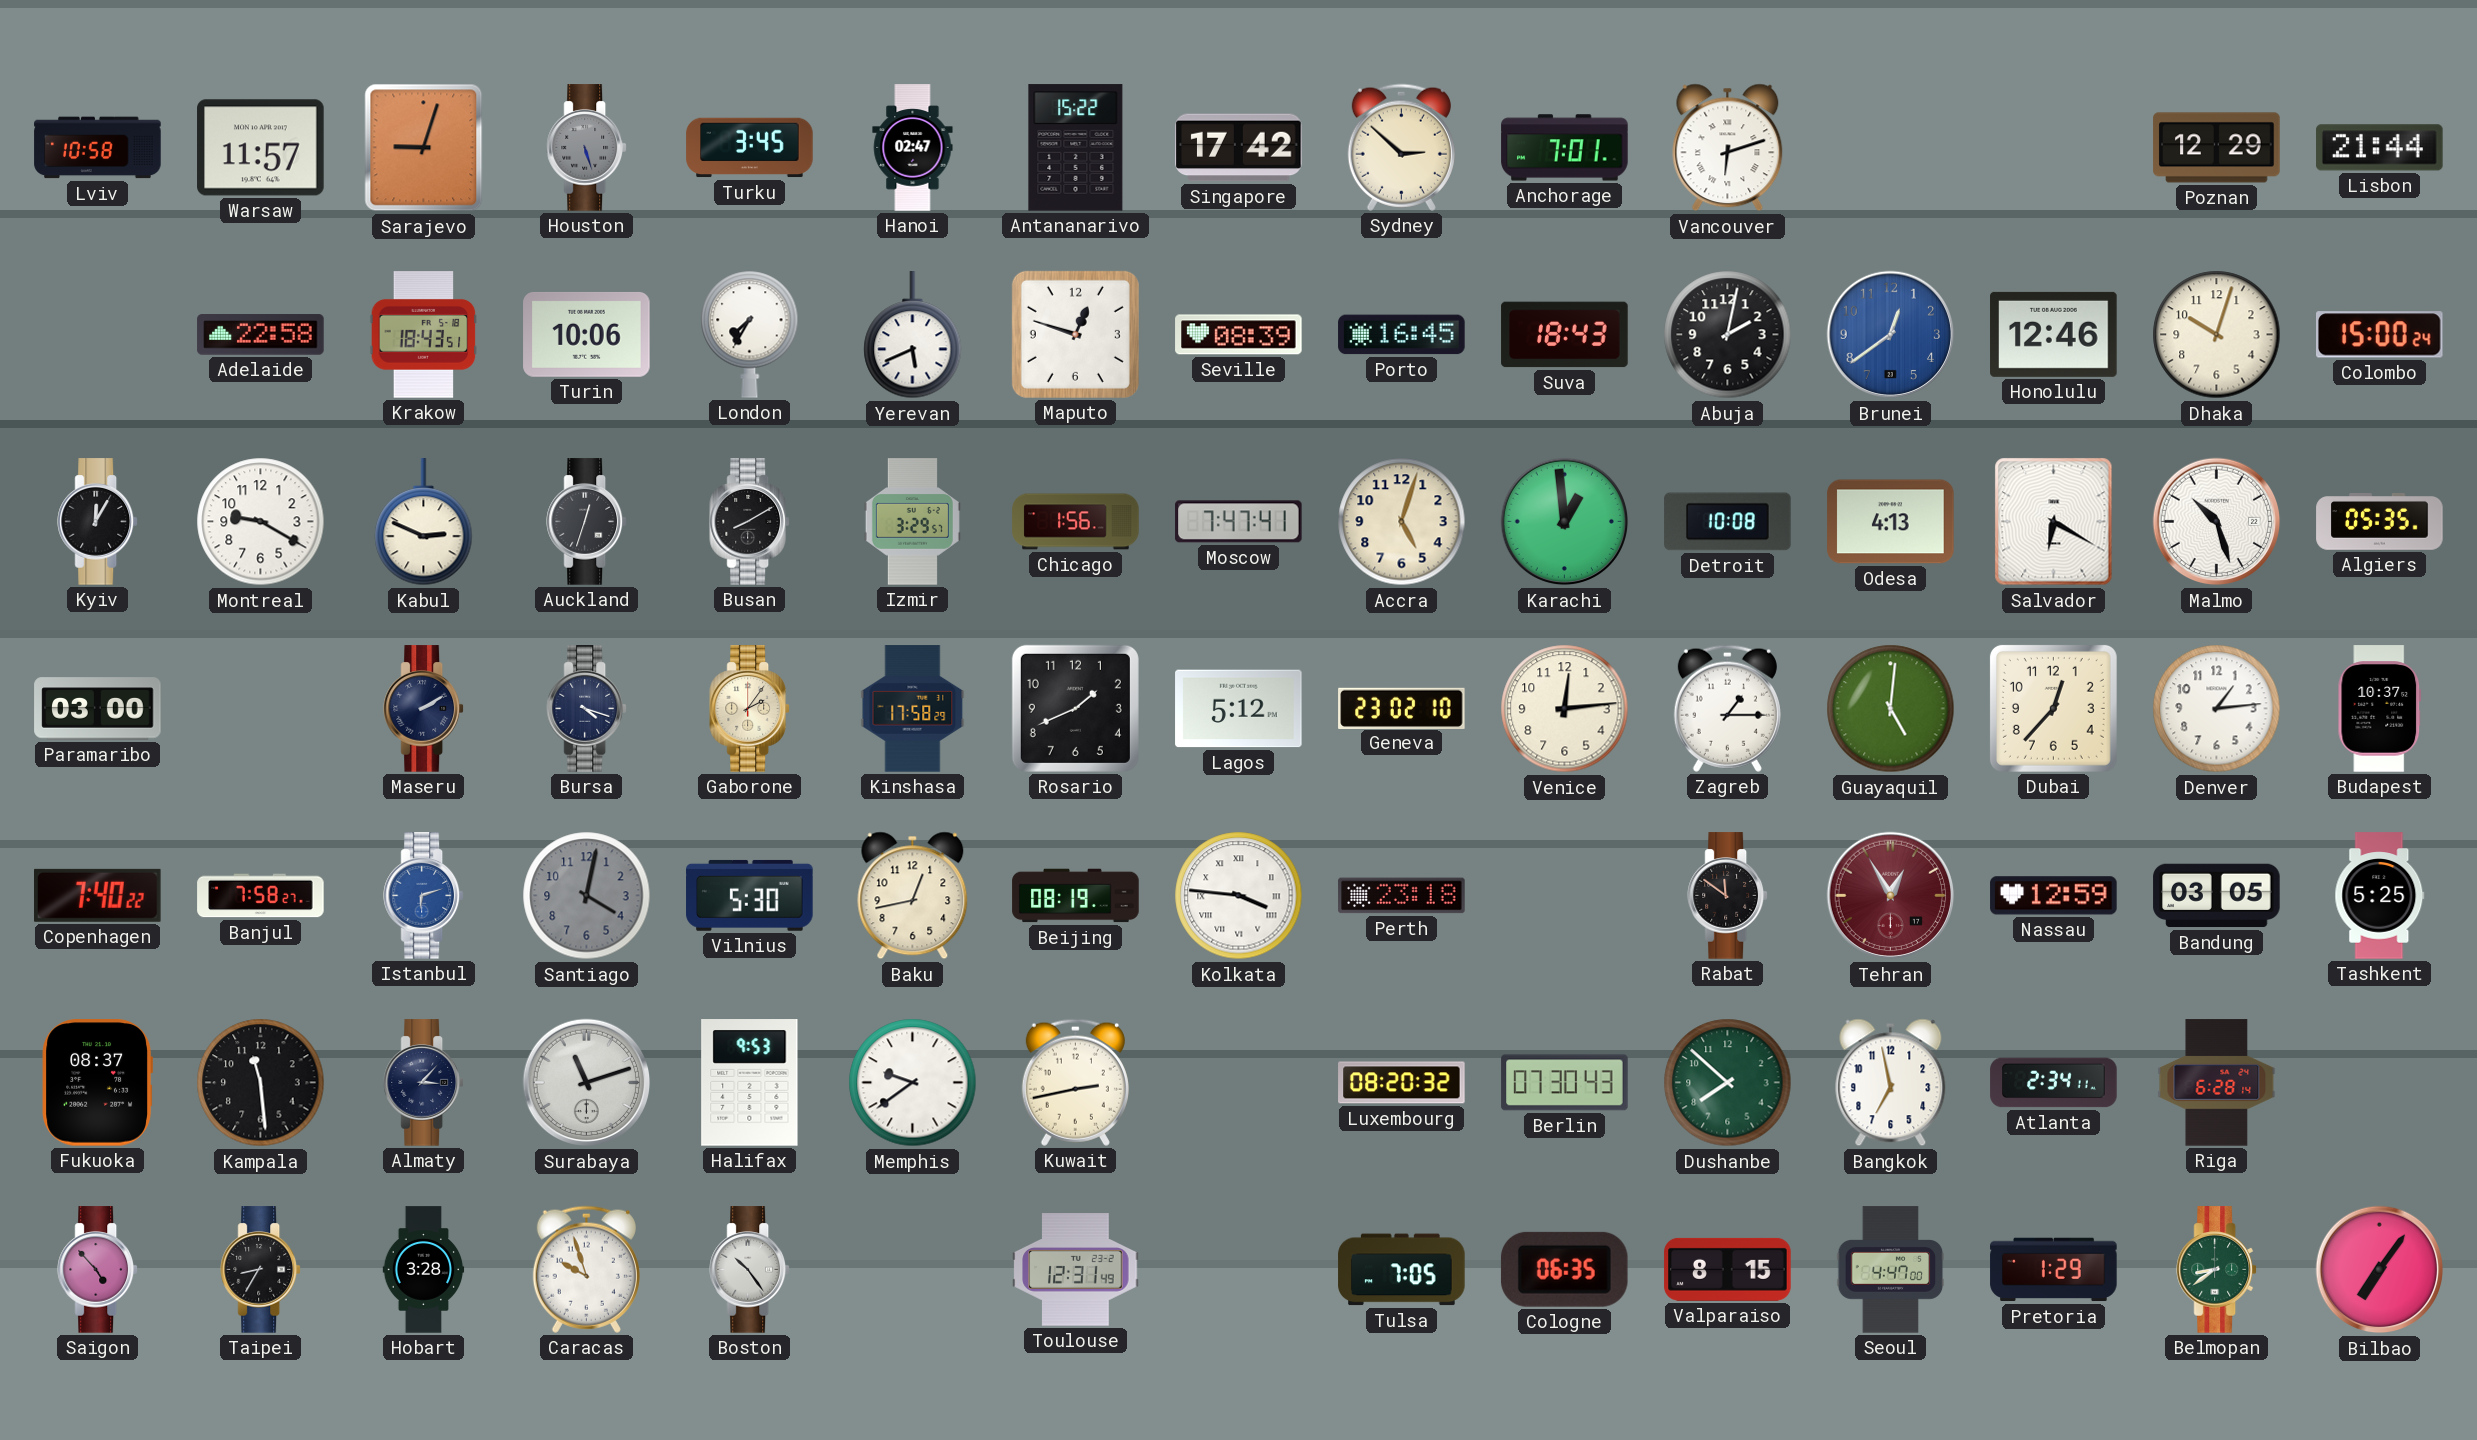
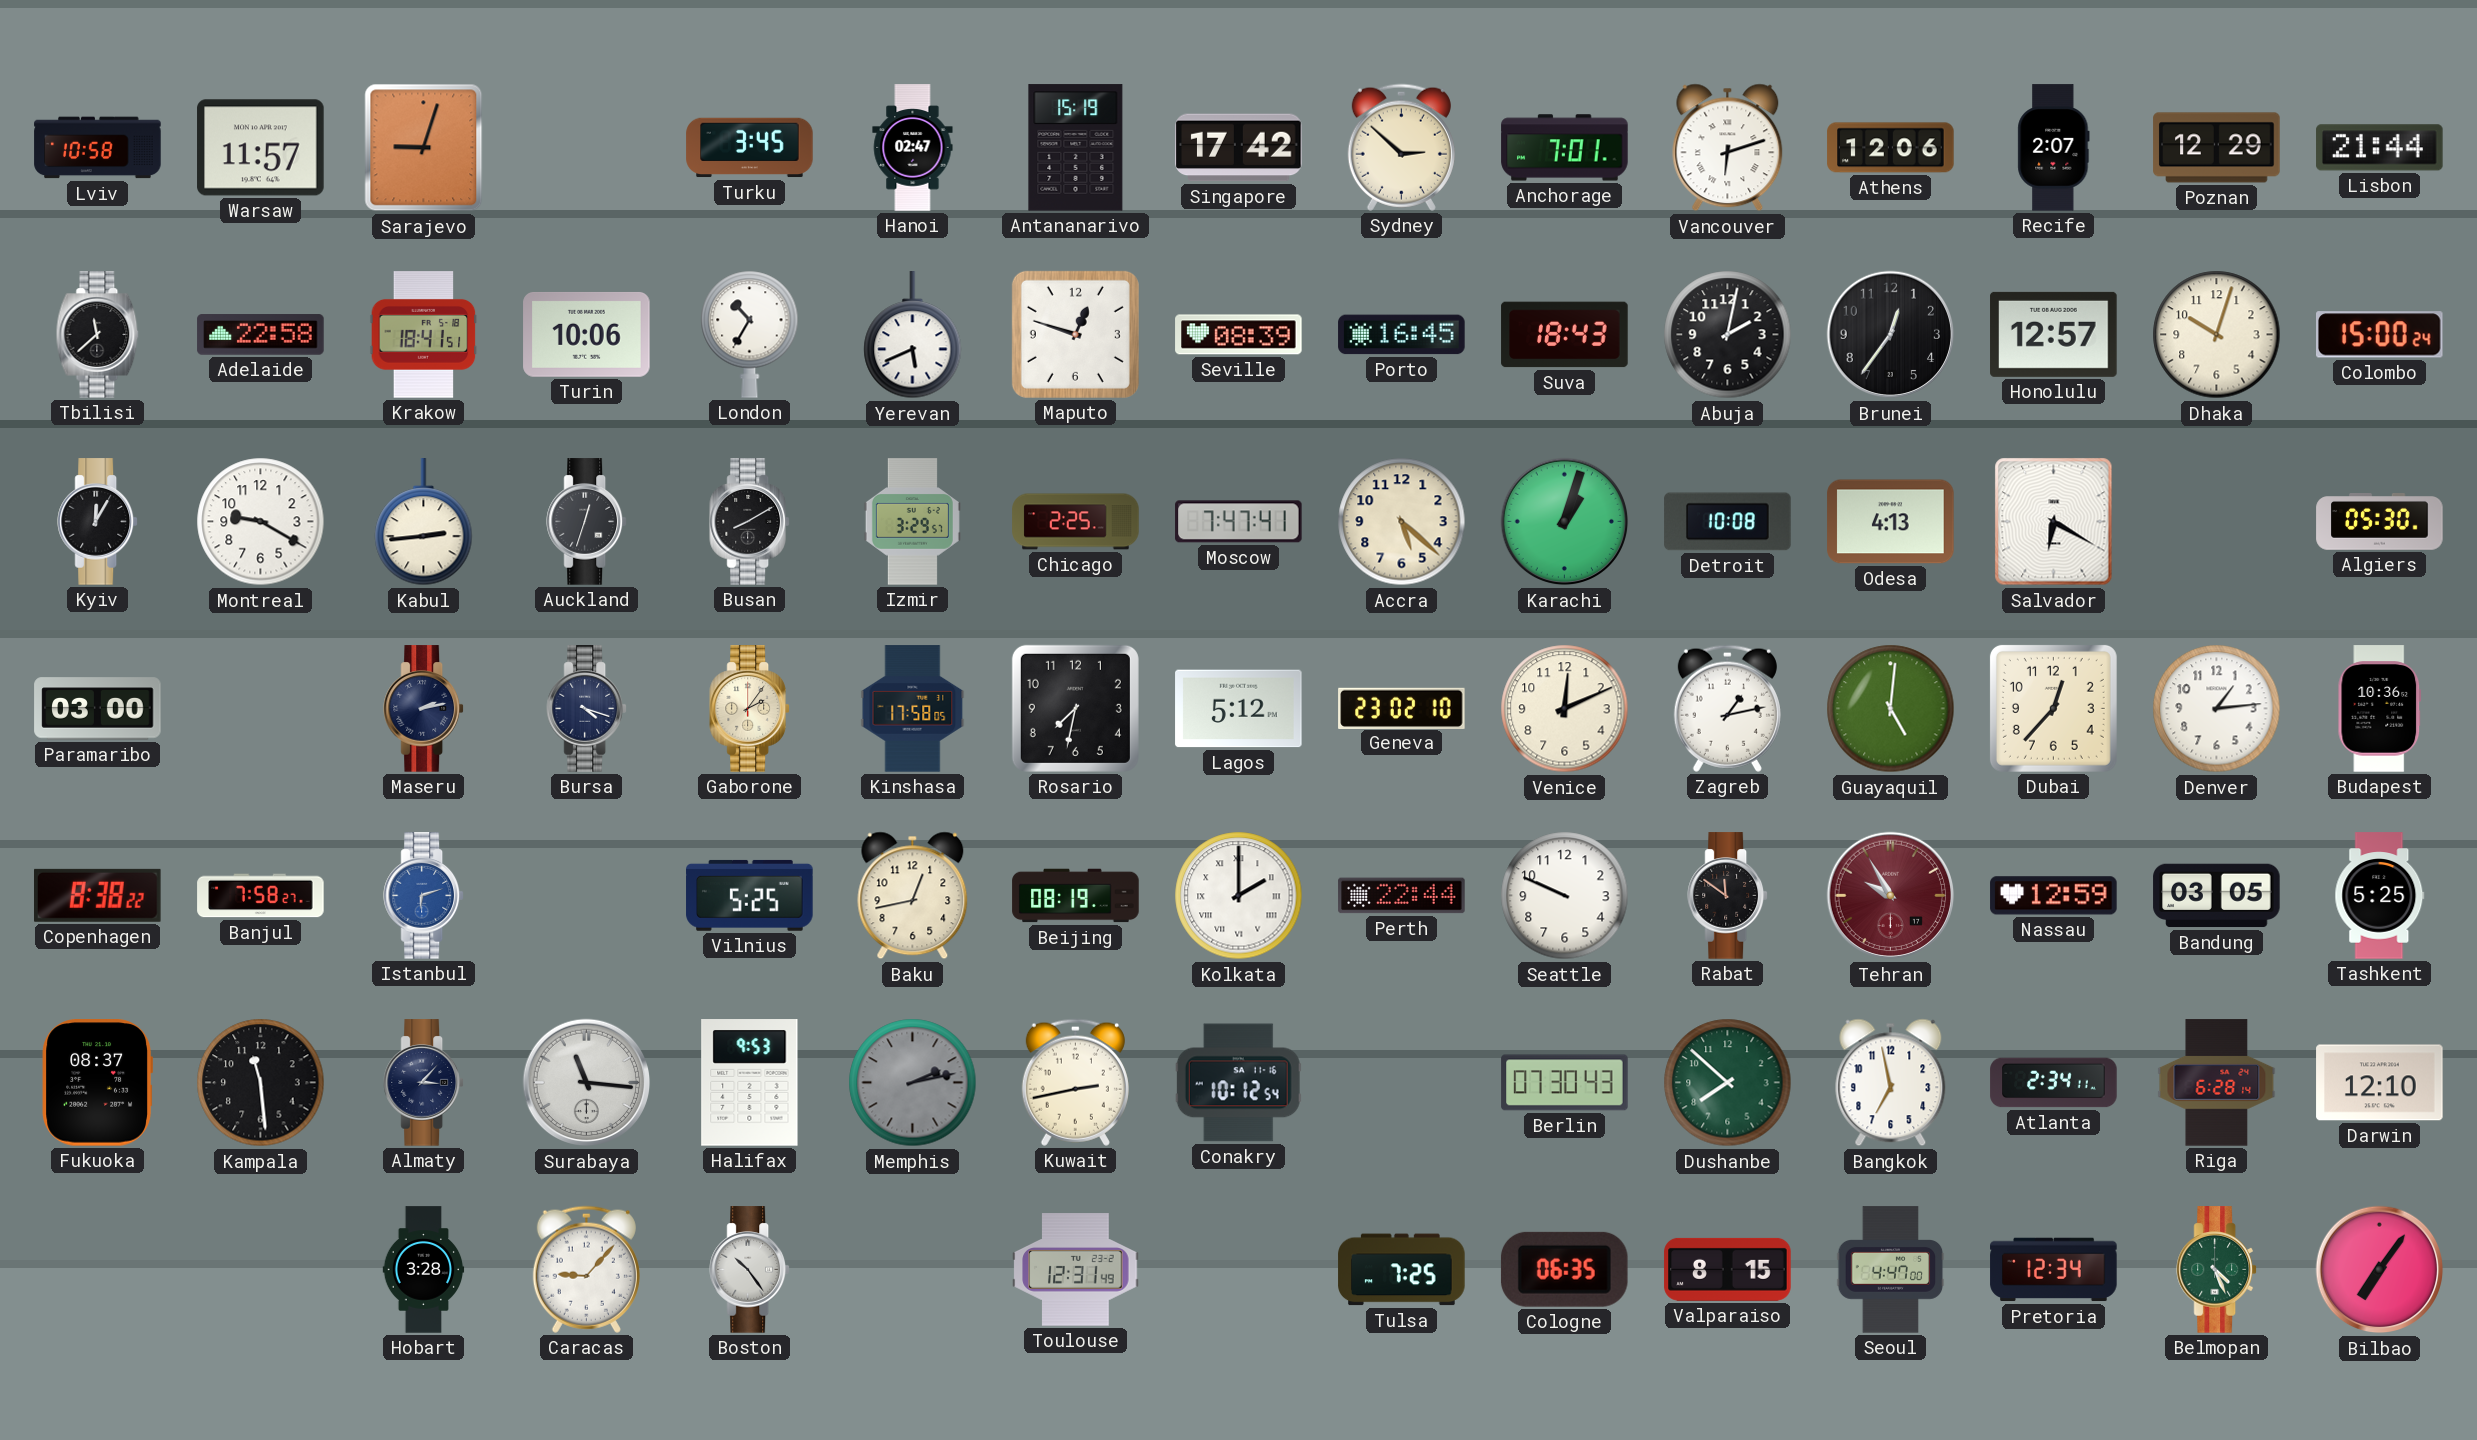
Houston: 5:27 -> none (586, 148)
Antananarivo: 15:22 -> 15:19 (1076, 148)
Athens: none -> 12:06 (1891, 148)
Recife: none -> 2:07 (2054, 148)
Tbilisi: none -> 11:38 (98, 335)
Krakow: 18:43 -> 18:41 (424, 335)
London: 7:35 -> 10:35 (750, 334)
Brunei: 12:39 -> 12:36 (1891, 335)
Brunei dial: blue -> black (1891, 335)
Honolulu: 12:46 -> 12:57 (2054, 334)
Kabul: 2:49 -> 2:44 (424, 522)
Chicago: 1:56 -> 2:25 (1076, 522)
Accra: 5:03 -> 5:22 (1402, 522)
Karachi: 12:59 -> 1:03 (1565, 522)
Malmo: 10:27 -> none (2217, 522)
Algiers: 05:35 -> 05:30 (2380, 522)
Maseru: 2:10 -> 2:13 (423, 709)
Kinshasa: 17:58:29 -> 17:58:05 (913, 709)
Rosario: 1:41 -> 7:32 (1075, 708)
Venice: 12:14 -> 12:11 (1565, 709)
Zagreb: 1:15 -> 1:13 (1727, 708)
Budapest: 10:37 -> 10:36 (2380, 709)
Copenhagen: 7:40 -> 8:38 (98, 895)
Santiago: 4:02 -> none (587, 896)
Vilnius: 5:30 -> 5:25 (750, 895)
Kolkata: 3:46 -> 2:00 (1239, 896)
Perth: 23:18 -> 22:44 (1402, 896)
Seattle: none -> 9:49 (1565, 896)
Tehran: 12:55 -> 9:55 (1891, 896)
Surabaya: 11:12 -> 11:16 (587, 1083)
Memphis: 9:39 -> 2:13 (913, 1083)
Memphis dial: white -> grey (913, 1083)
Conakry: none -> 10:12 (1238, 1083)
Luxembourg: 08:20 -> none (1402, 1083)
Darwin: none -> 12:10 (2380, 1083)
Saigon: 4:53 -> none (97, 1270)
Taipei: 8:35 -> none (260, 1270)
Caracas: 9:57 -> 9:07 (586, 1269)
Tulsa: 7:05 -> 7:25 (1402, 1270)
Pretoria: 1:29 -> 12:34 (2054, 1270)
Belmopan: 8:39 -> 4:26 (2216, 1270)
